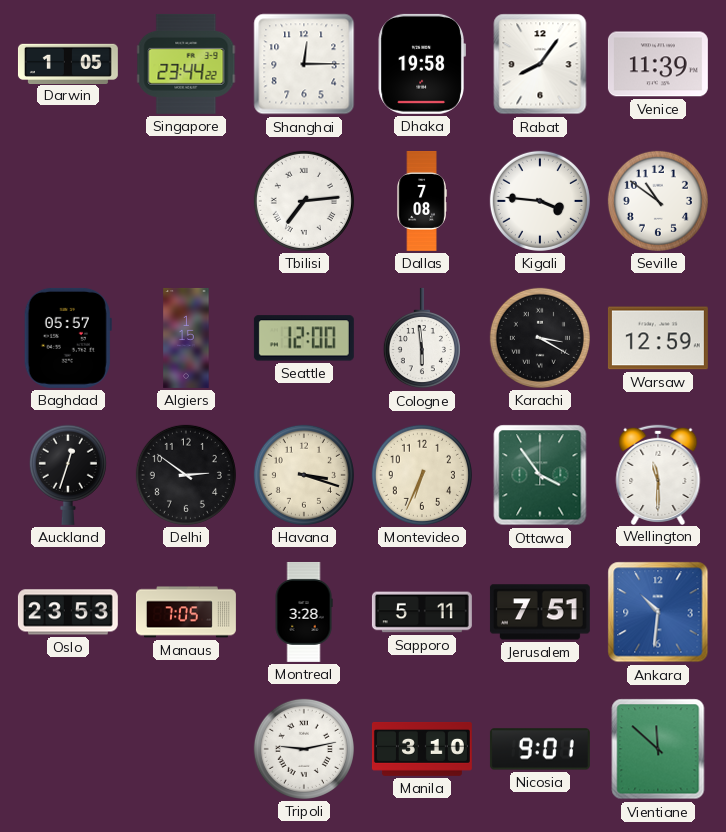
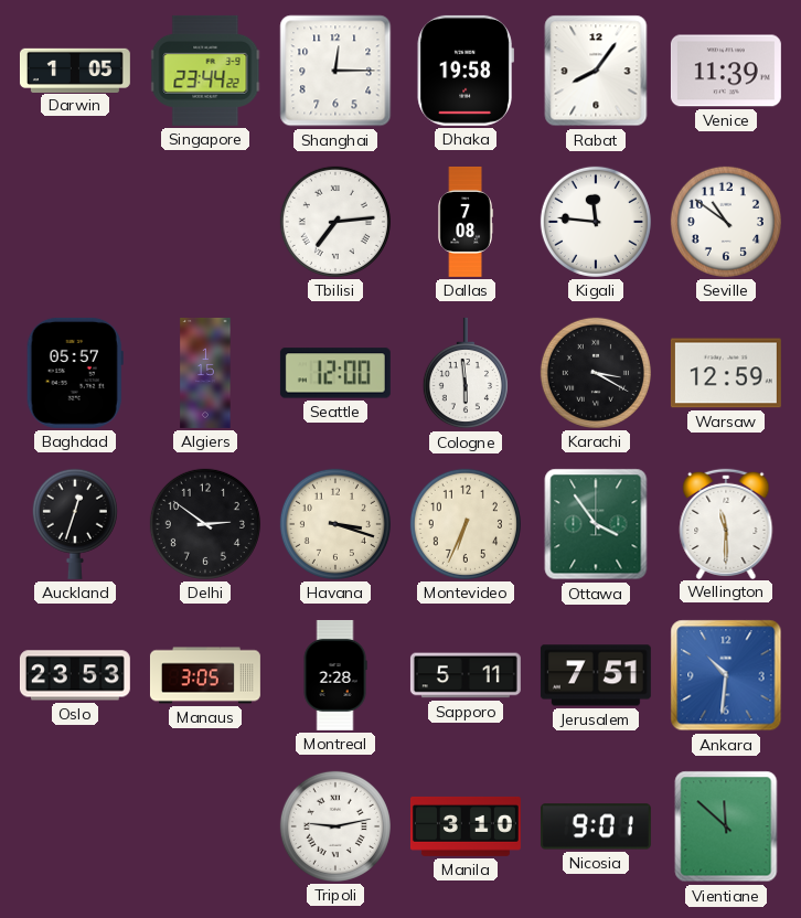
Kigali: 3:46 -> 11:46 (596, 222)
Manaus: 7:05 -> 3:05 (205, 675)
Montreal: 3:28 -> 2:28 (335, 675)
